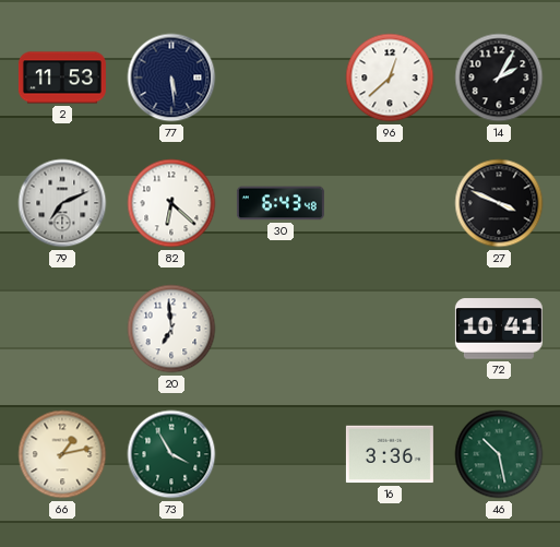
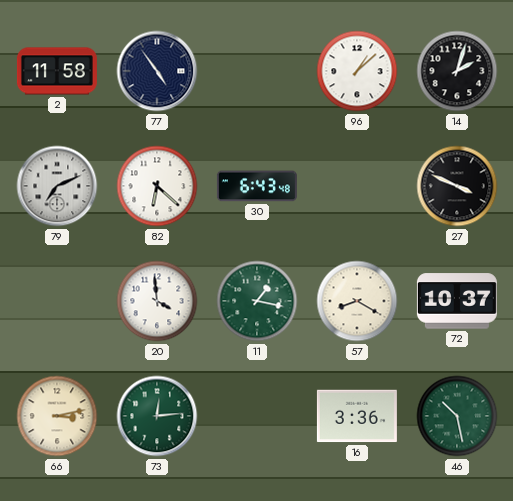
2: 11:53 -> 11:58 (57, 71)
77: 5:29 -> 4:54 (157, 71)
96: 12:38 -> 1:08 (357, 71)
14: 2:05 -> 2:03 (457, 71)
20: 6:59 -> 3:59 (157, 301)
11: none -> 1:17 (257, 301)
57: none -> 8:20 (357, 301)
72: 10:41 -> 10:37 (457, 301)
66: 1:13 -> 3:13 (57, 416)
73: 3:55 -> 12:14 (157, 416)
